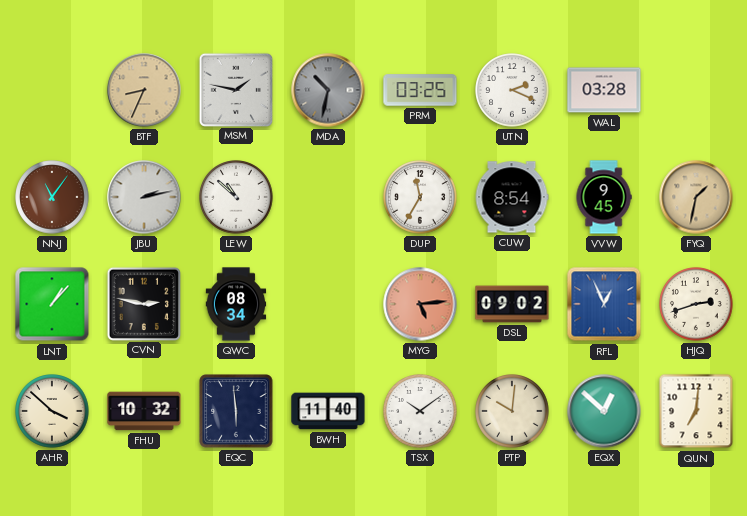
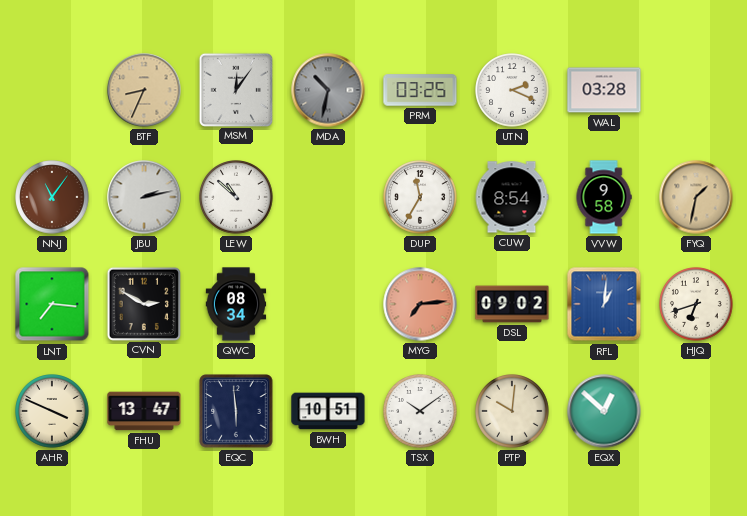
MSM: 1:47 -> 12:06 (235, 89)
VVW: 9:45 -> 9:58 (604, 197)
LNT: 1:07 -> 7:16 (52, 304)
CVN: 2:47 -> 2:50 (143, 303)
MYG: 5:14 -> 7:14 (420, 304)
RFL: 12:56 -> 1:01 (604, 304)
HJQ: 2:42 -> 6:42 (696, 304)
AHR: 3:52 -> 3:49 (52, 411)
FHU: 10:32 -> 13:47 (144, 411)
BWH: 11:40 -> 10:51 (328, 411)
QUN: 7:01 -> none (696, 411)
